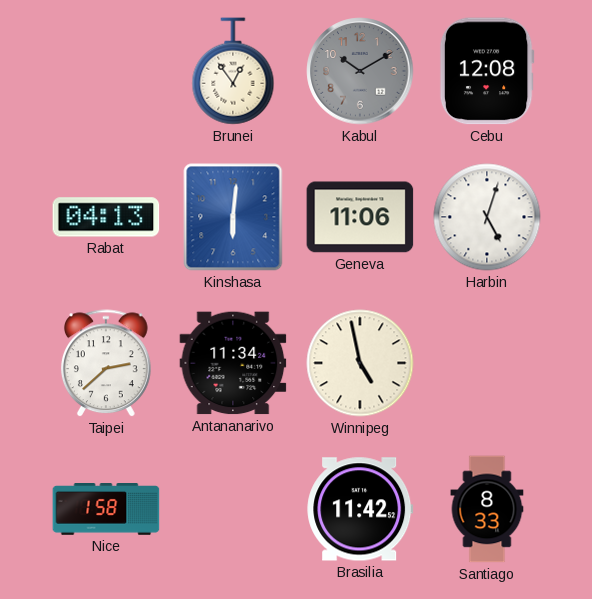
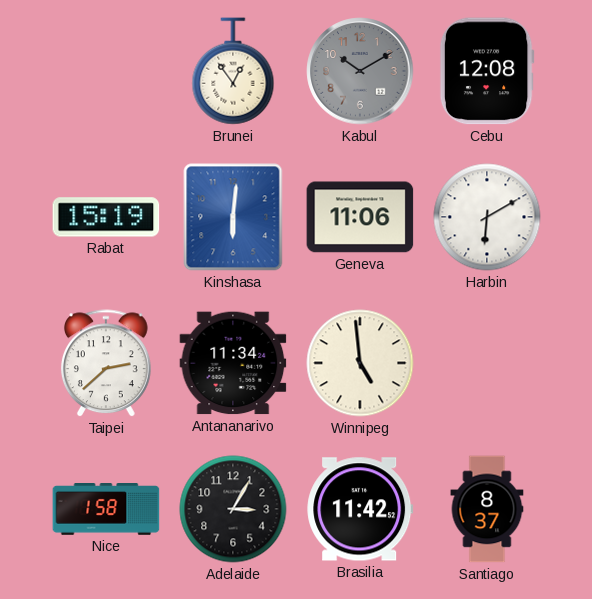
Rabat: 04:13 -> 15:19 (106, 217)
Harbin: 5:03 -> 6:10 (487, 217)
Winnipeg: 4:58 -> 4:59 (360, 363)
Adelaide: none -> 3:05 (233, 509)
Santiago: 8:33 -> 8:37 (487, 509)
